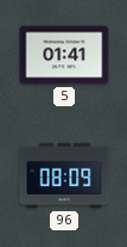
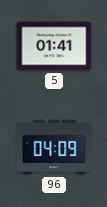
96: 08:09 -> 04:09 (54, 147)
